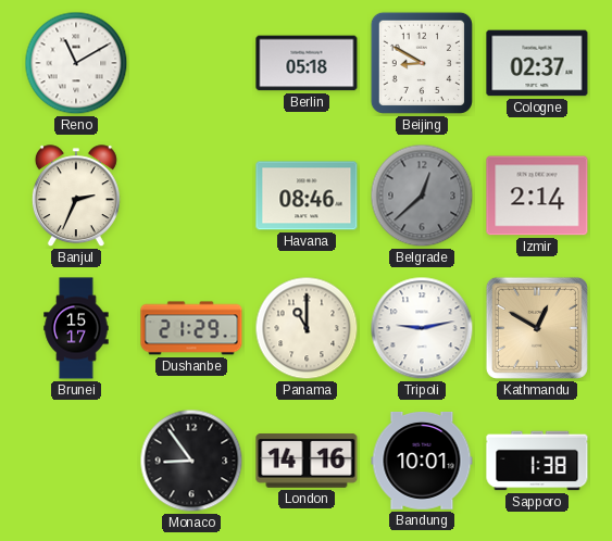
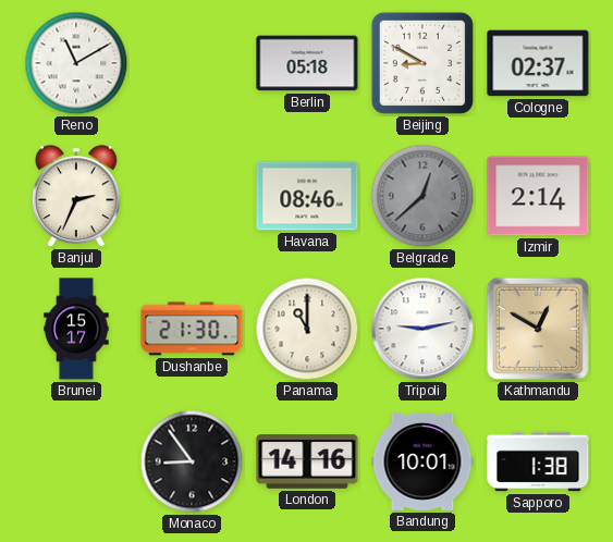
Dushanbe: 21:29 -> 21:30 (192, 329)
